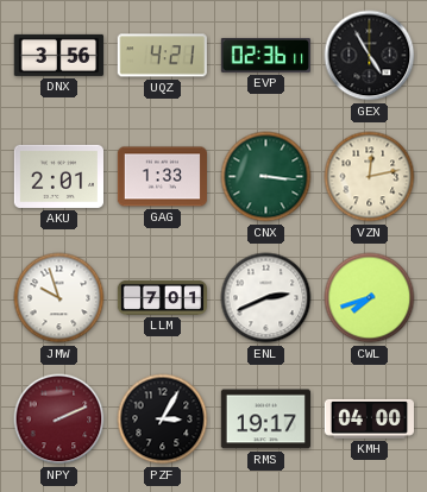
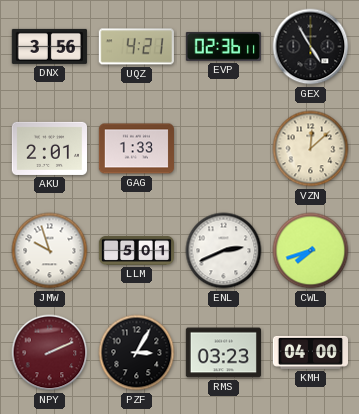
CNX: 3:16 -> none (266, 177)
VZN: 12:13 -> 12:08 (311, 149)
LLM: 7:01 -> 5:01 (136, 250)
RMS: 19:17 -> 03:23 (223, 353)
